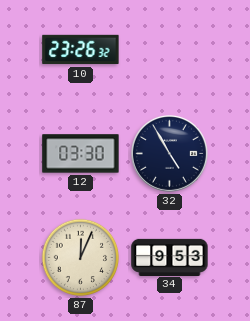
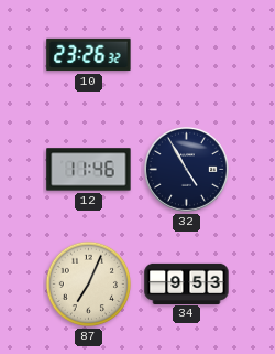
12: 03:30 -> 11:46 (89, 170)
87: 12:04 -> 7:04 (89, 285)
